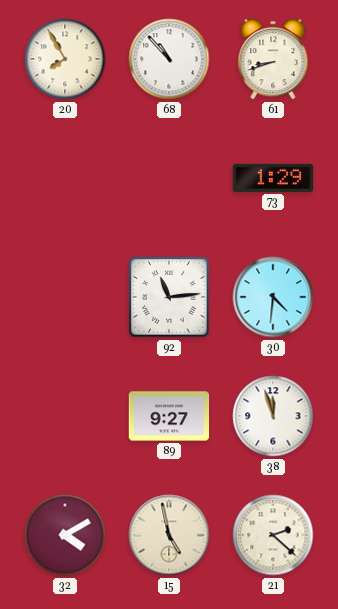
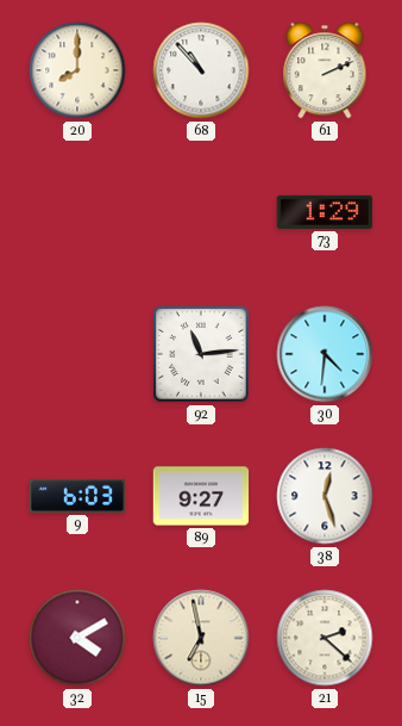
20: 7:55 -> 8:00 (77, 70)
61: 8:42 -> 2:11 (325, 70)
9: none -> 6:03 (77, 496)
38: 11:57 -> 12:27 (325, 496)
15: 4:58 -> 6:58 (201, 638)
